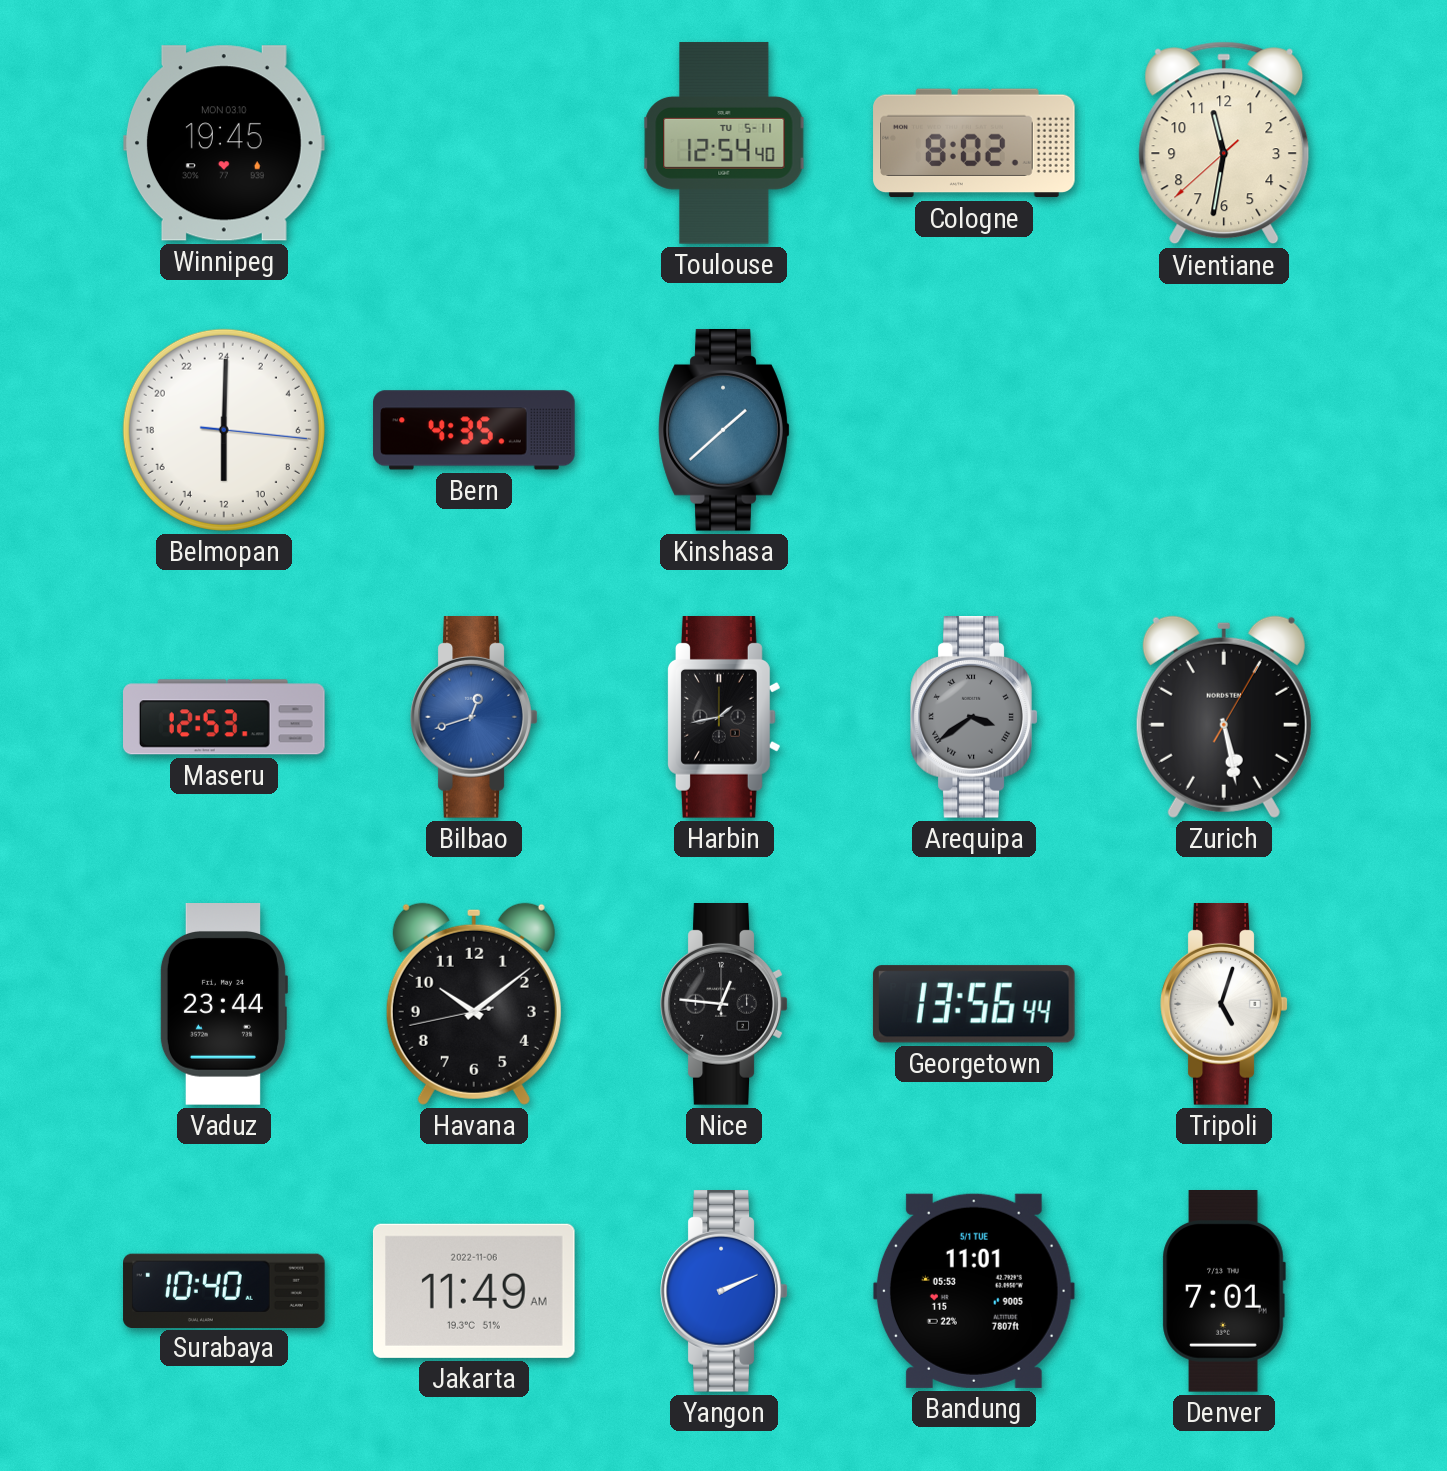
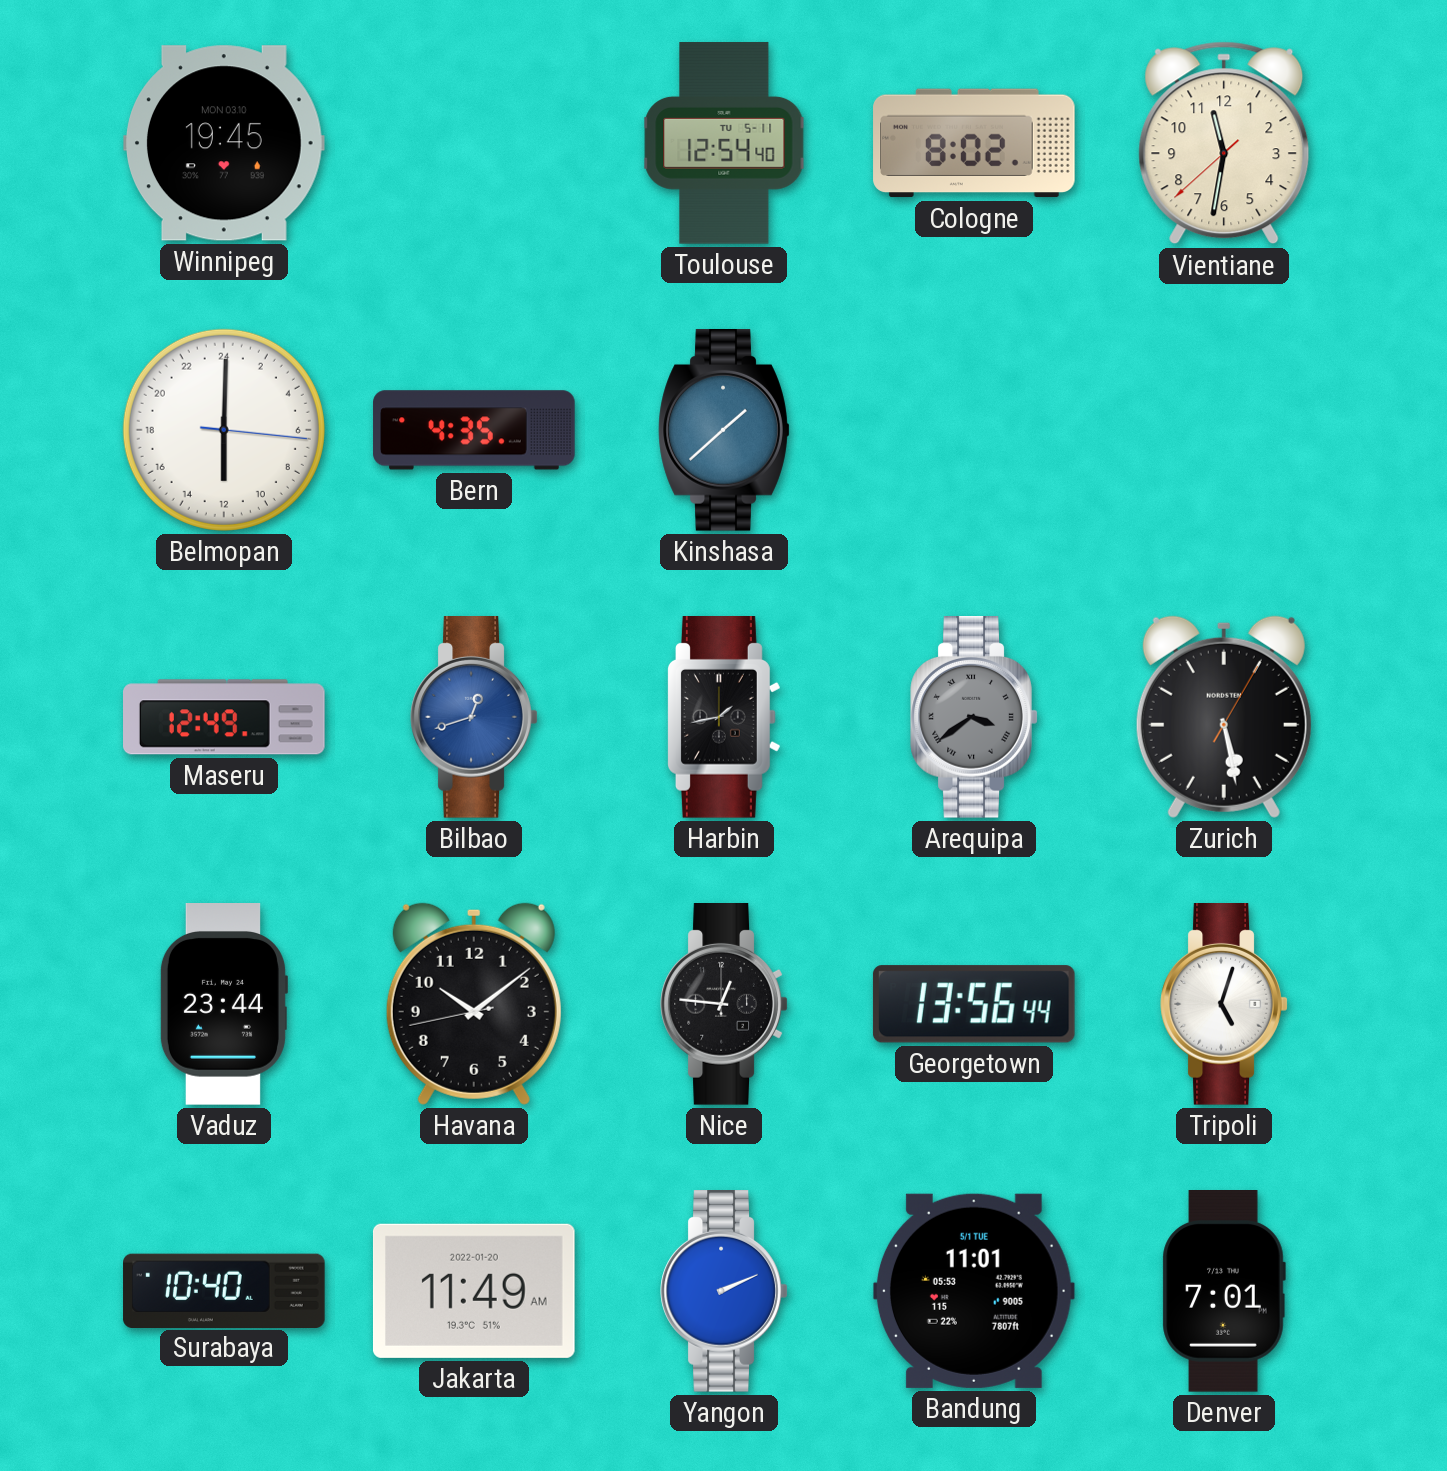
Maseru: 12:53 -> 12:49 (225, 717)
Jakarta date: 2022-11-06 -> 2022-01-20 (474, 1291)
